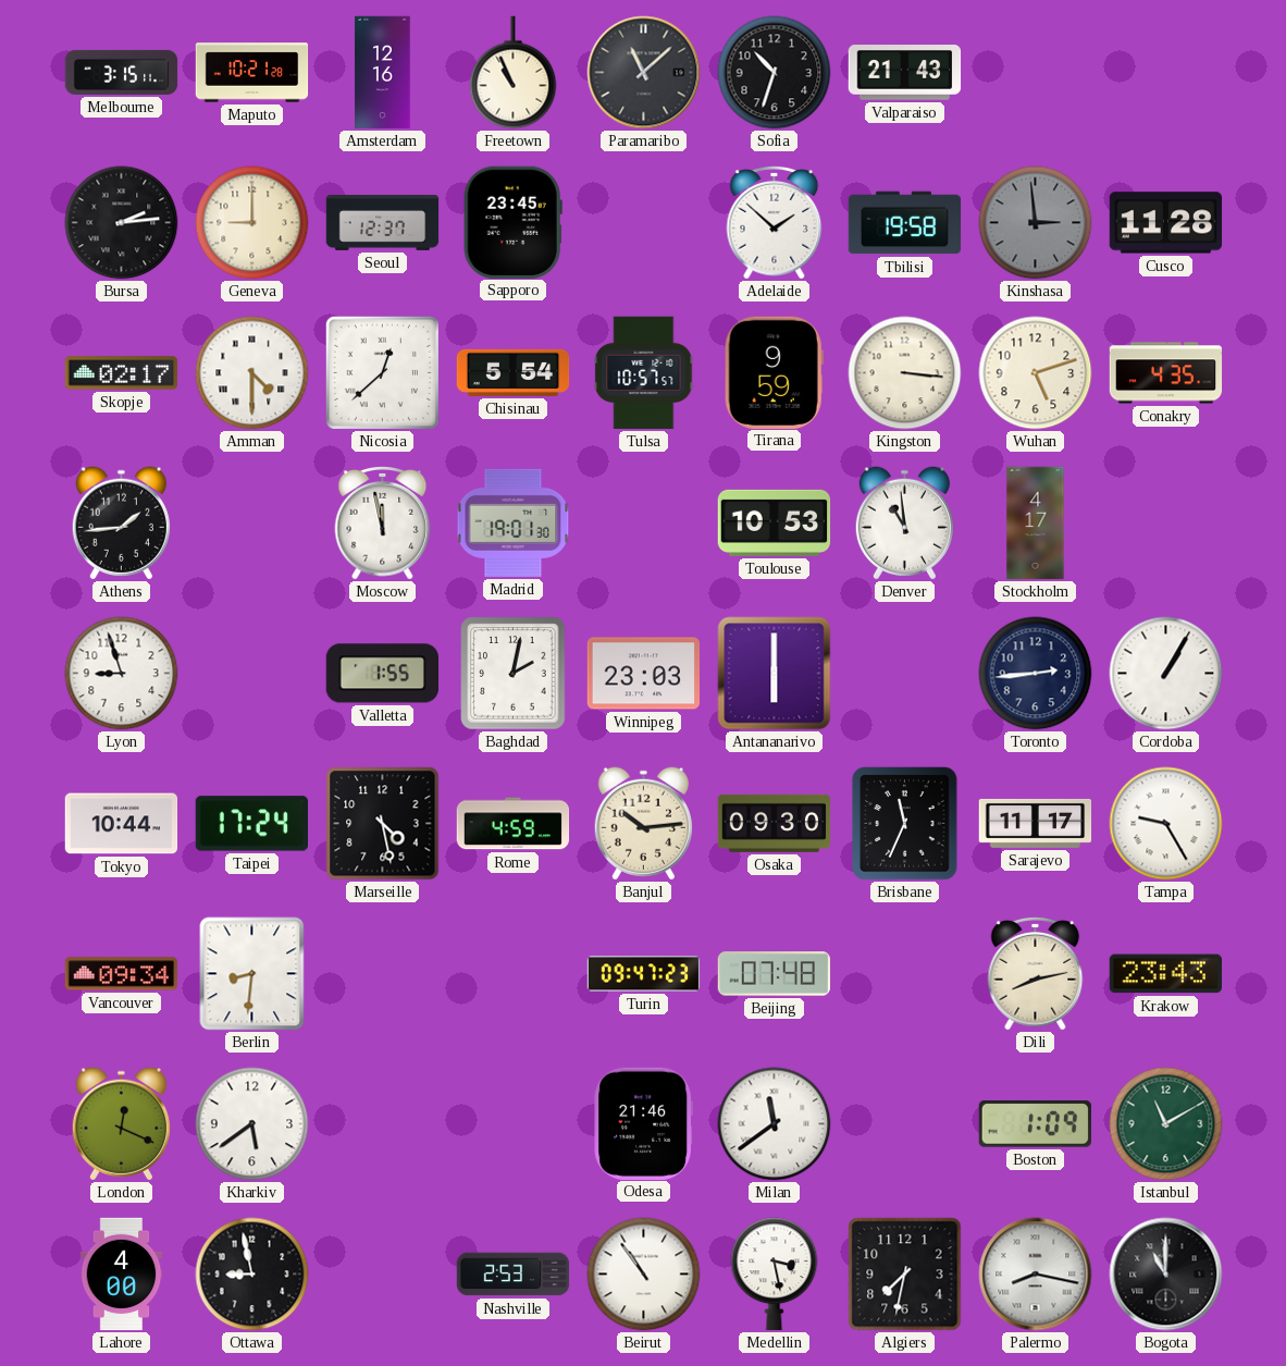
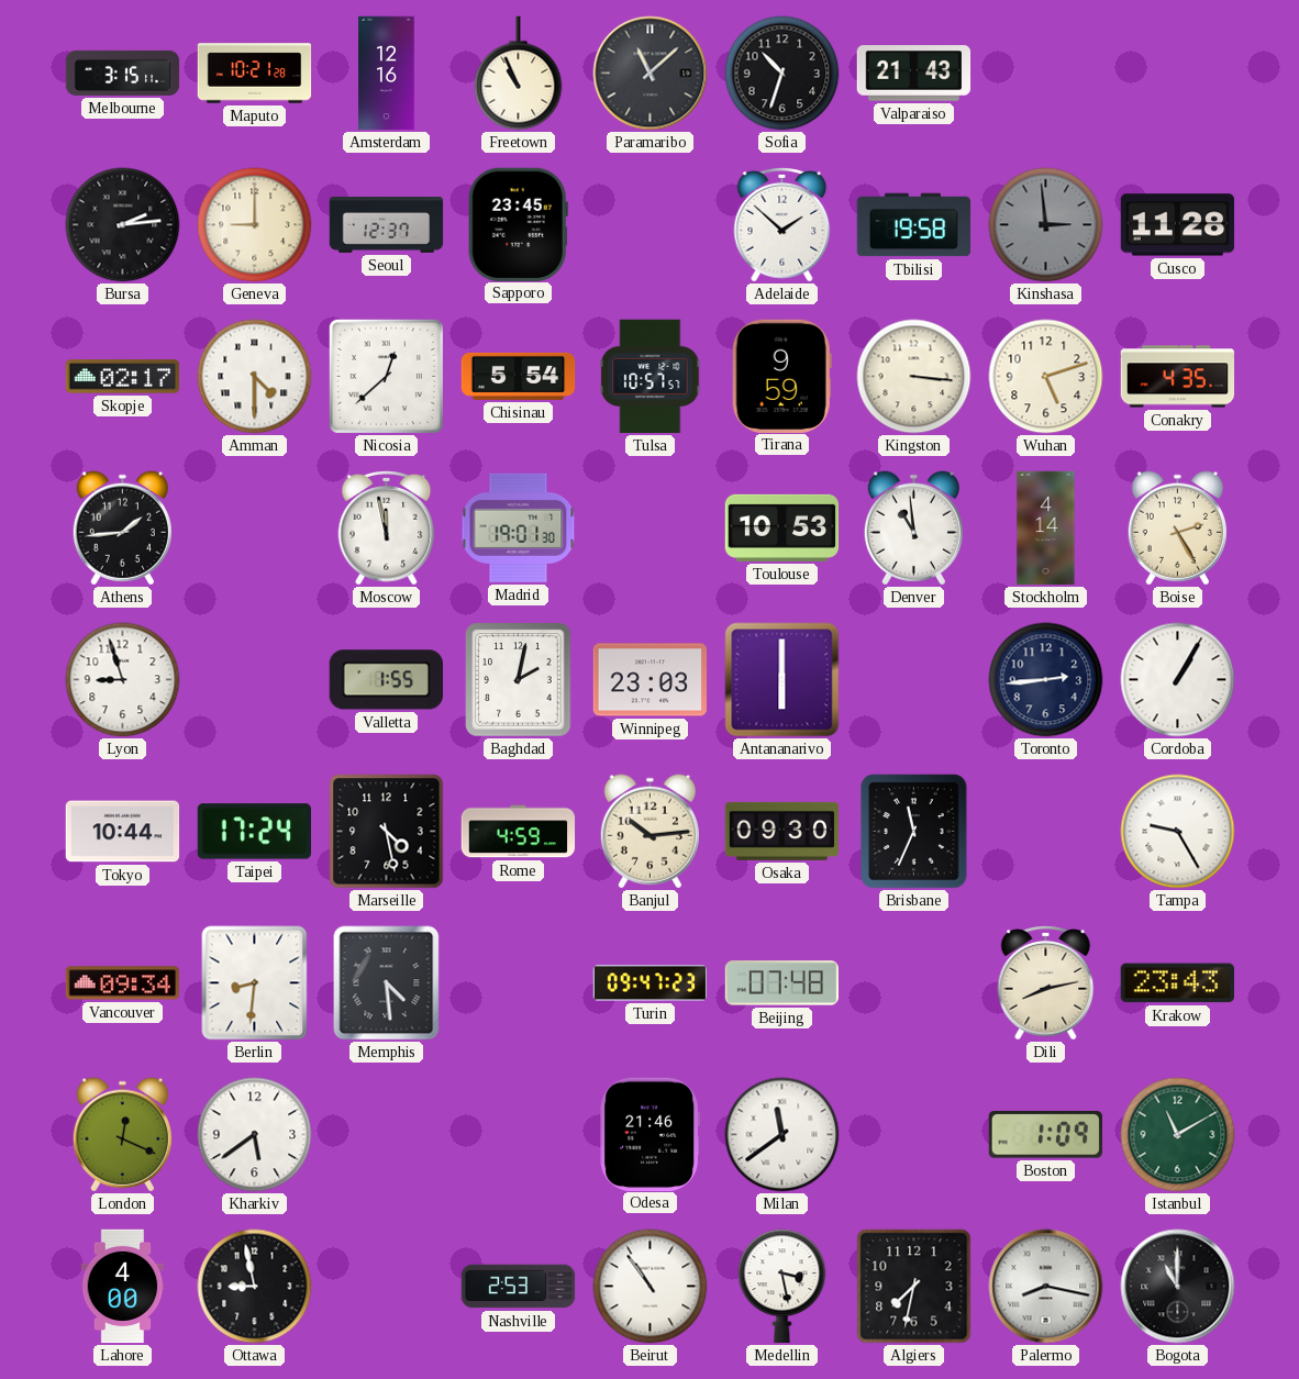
Stockholm: 4:17 -> 4:14 (1046, 529)
Boise: none -> 2:25 (1177, 529)
Sarajevo: 11:17 -> none (1036, 823)
Memphis: none -> 4:29 (387, 983)
